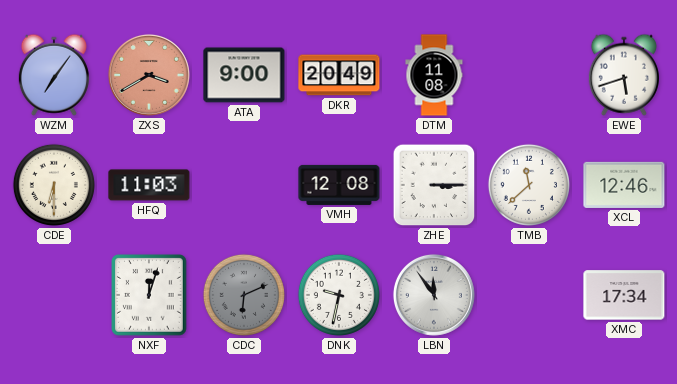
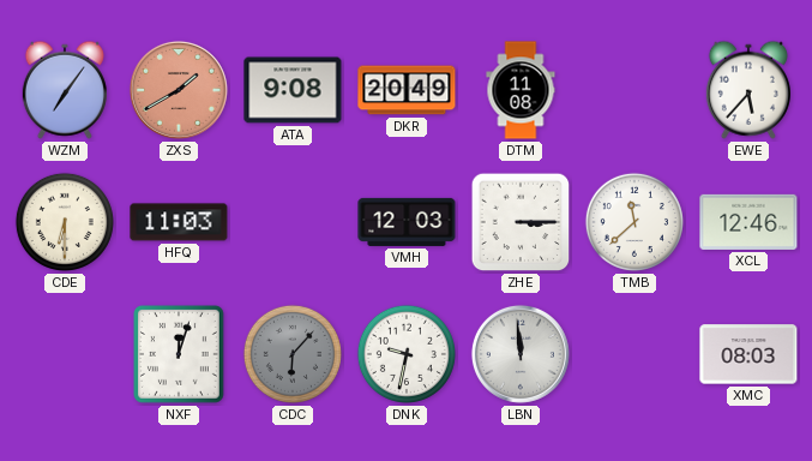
ZXS: 3:40 -> 1:40 (179, 90)
ATA: 9:00 -> 9:08 (293, 90)
EWE: 5:42 -> 5:37 (748, 90)
VMH: 12:08 -> 12:03 (407, 222)
CDC: 6:11 -> 6:07 (293, 354)
LBN: 11:54 -> 11:59 (521, 354)
XMC: 17:34 -> 08:03 (748, 354)
